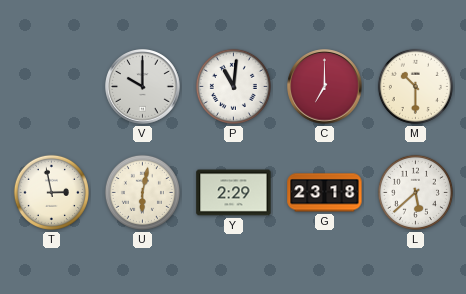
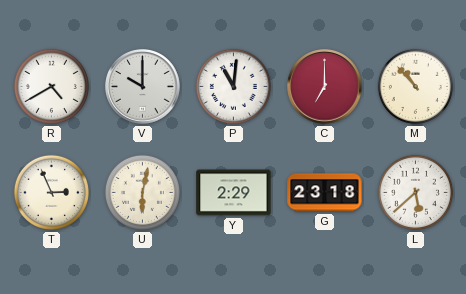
R: none -> 4:40 (51, 86)
M: 10:30 -> 10:53 (415, 86)
T: 2:58 -> 2:56 (51, 192)
